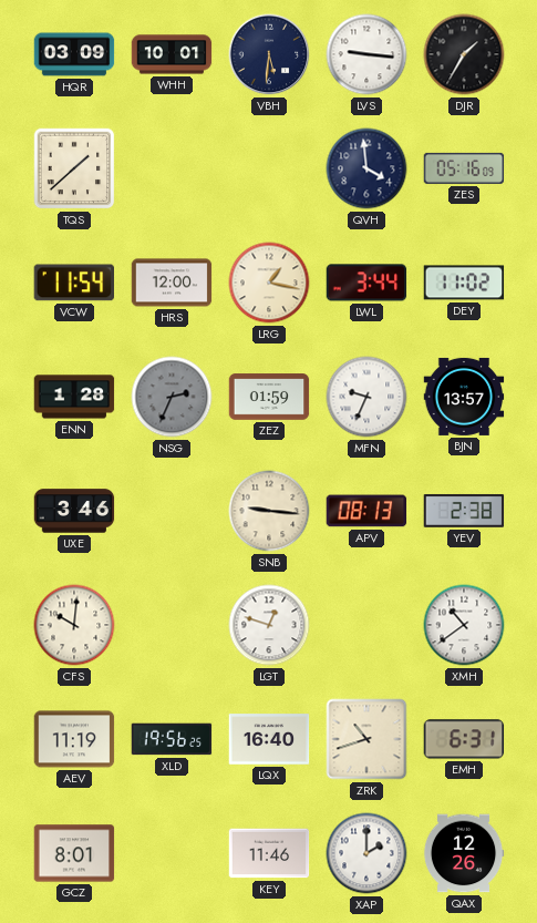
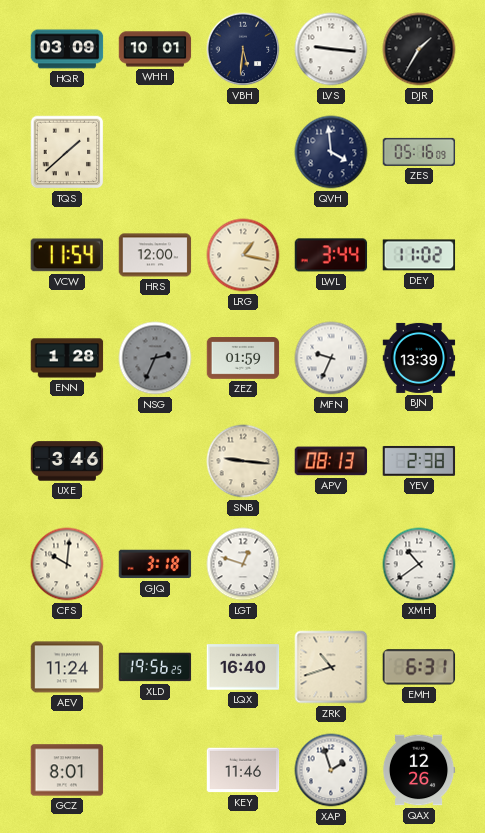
BJN: 13:57 -> 13:39 (419, 358)
GJQ: none -> 3:18 (155, 564)
AEV: 11:19 -> 11:24 (67, 667)
XAP: 2:00 -> 1:57 (331, 770)
